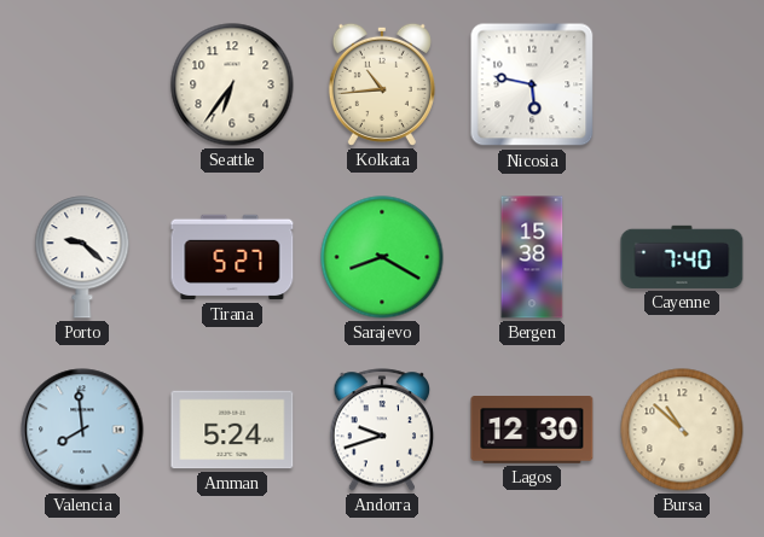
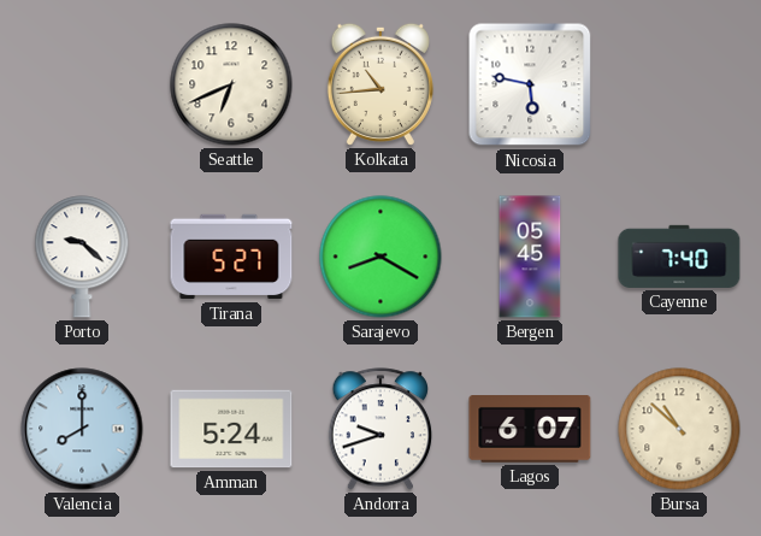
Seattle: 6:36 -> 6:41 (231, 84)
Bergen: 15:38 -> 05:45 (530, 257)
Valencia: 7:59 -> 8:00 (82, 429)
Lagos: 12:30 -> 6:07 (530, 430)
